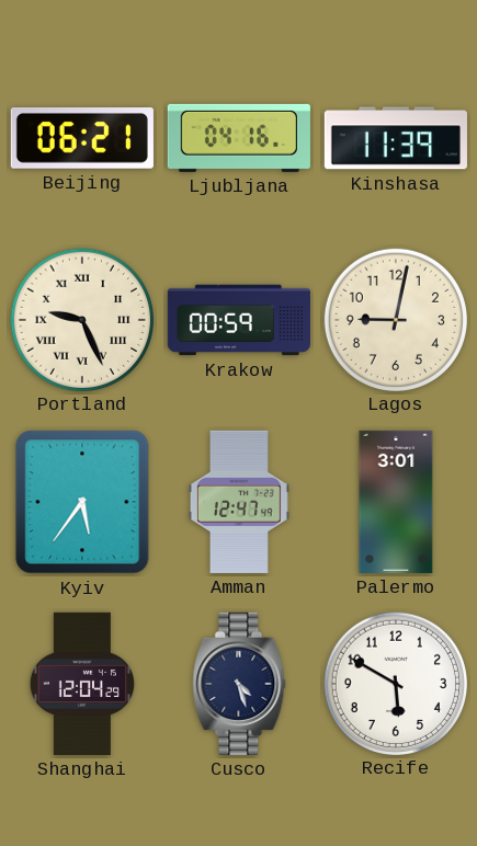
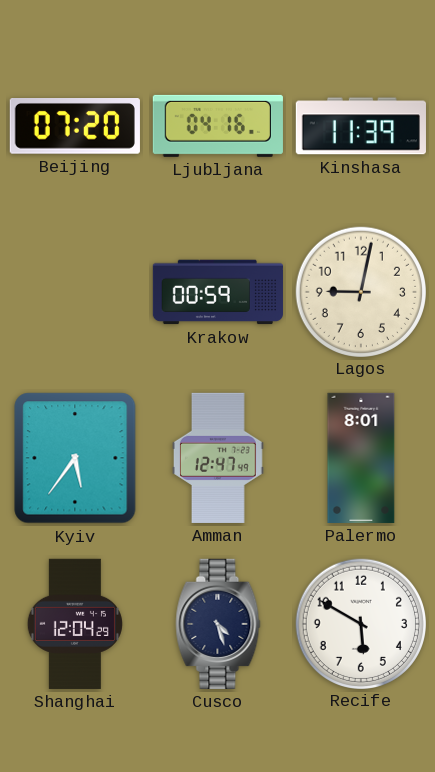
Beijing: 06:21 -> 07:20 (75, 127)
Portland: 9:26 -> none (81, 319)
Palermo: 3:01 -> 8:01 (361, 458)
